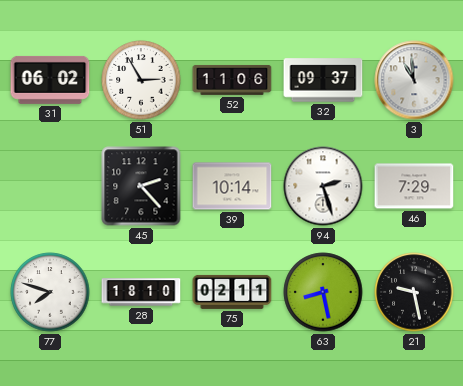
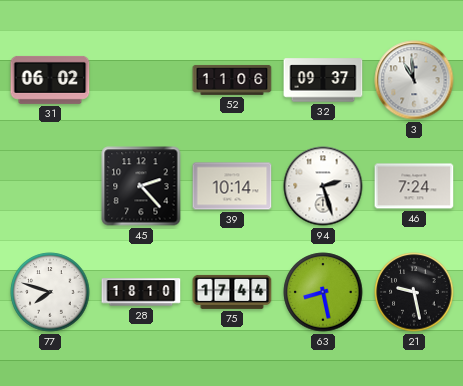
51: 2:55 -> none (141, 80)
46: 7:29 -> 7:24 (414, 186)
75: 02:11 -> 17:44 (232, 292)
